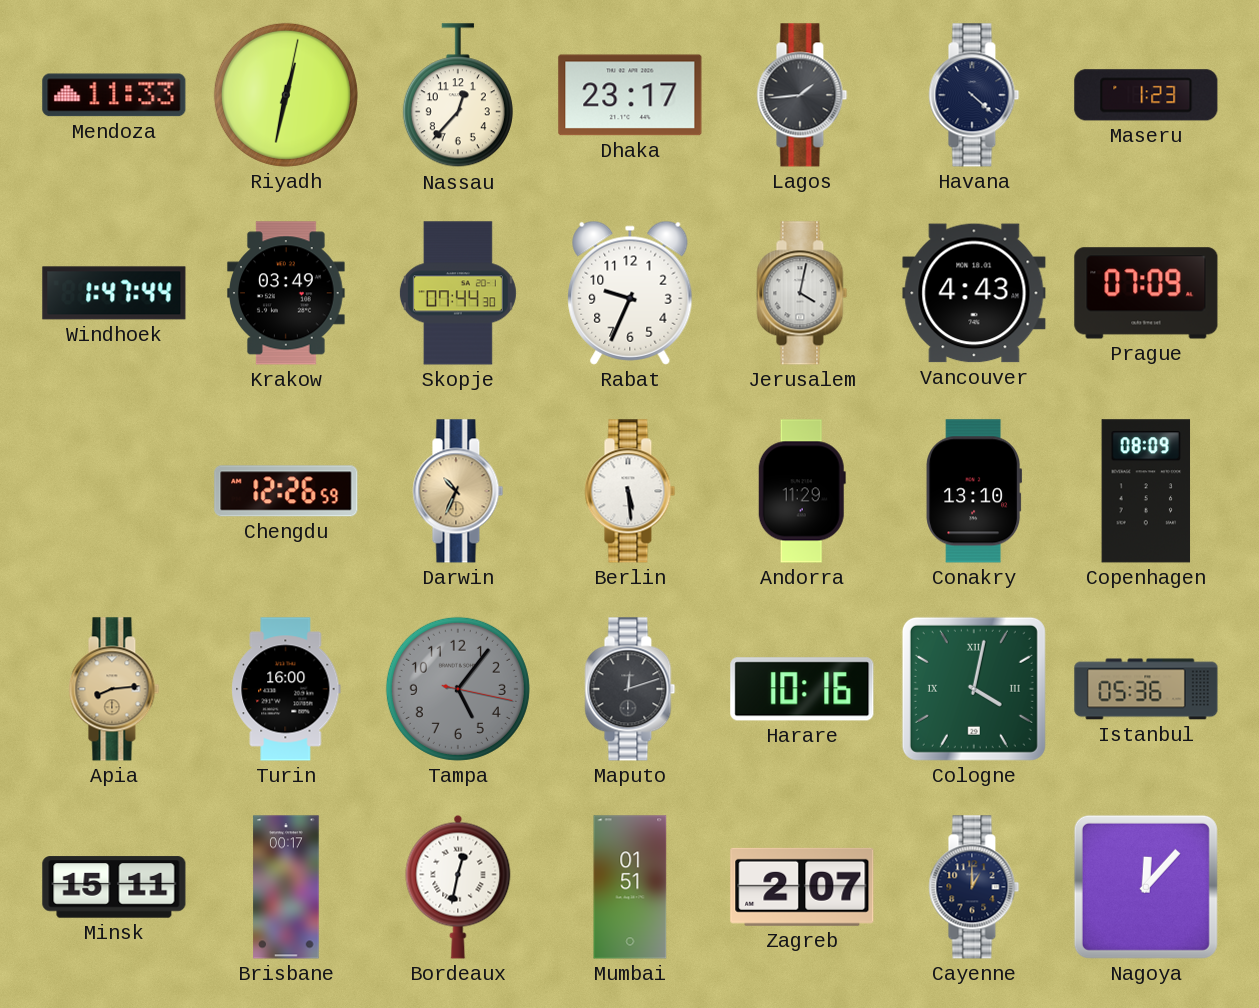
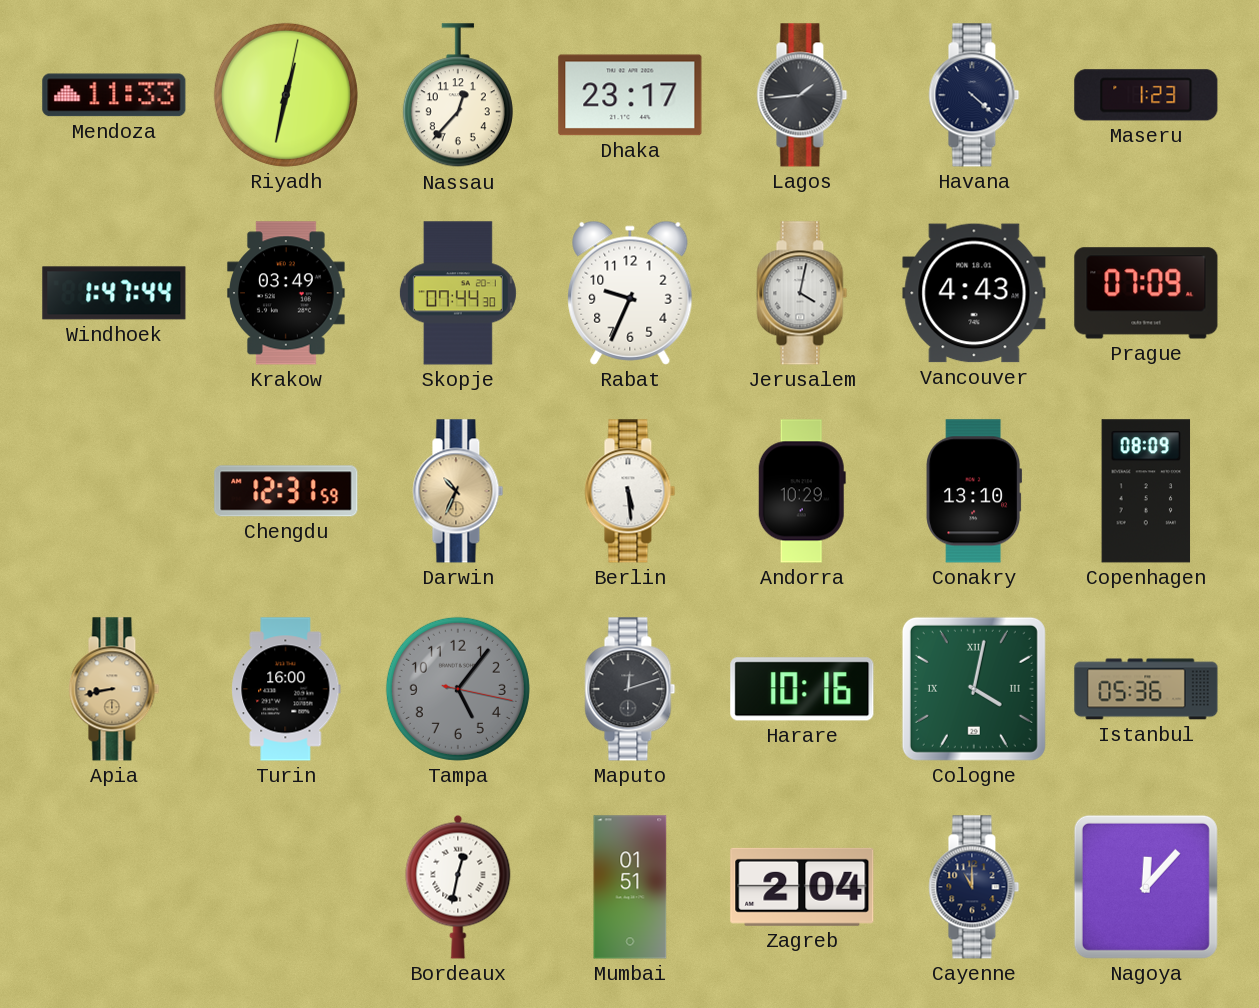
Chengdu: 12:26 -> 12:31 (286, 491)
Andorra: 11:29 -> 10:29 (802, 491)
Apia: 8:14 -> 8:43 (114, 689)
Minsk: 15:11 -> none (114, 887)
Brisbane: 00:17 -> none (286, 887)
Zagreb: 2:07 -> 2:04 (802, 887)
Cayenne: 1:00 -> 11:00 (974, 887)
